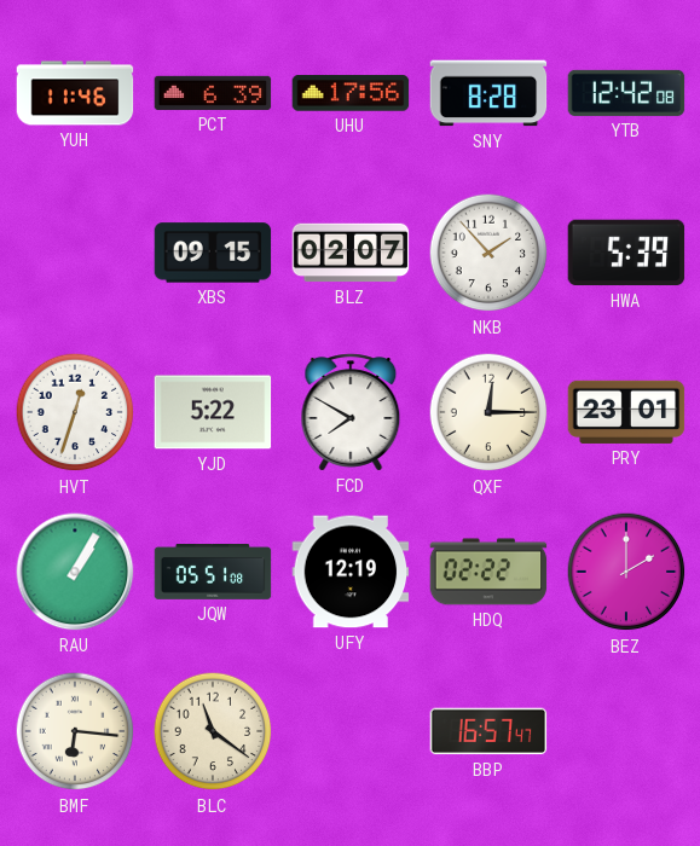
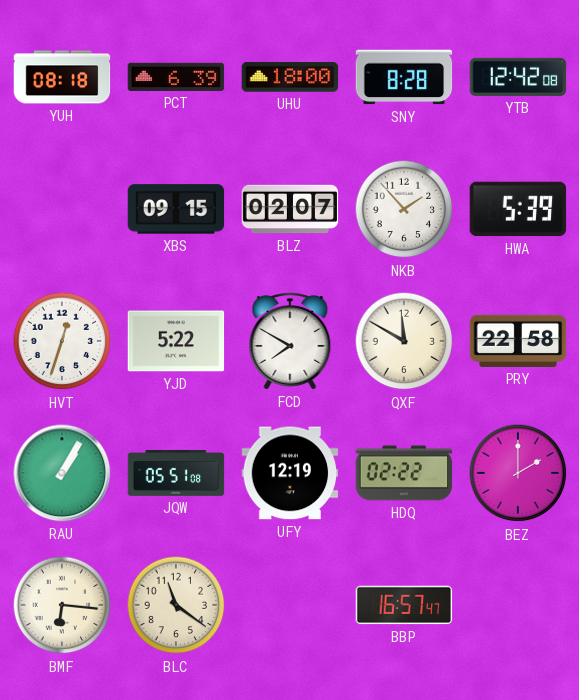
YUH: 11:46 -> 08:18 (62, 77)
UHU: 17:56 -> 18:00 (290, 77)
QXF: 12:15 -> 11:50 (404, 341)
PRY: 23:01 -> 22:58 (518, 341)
